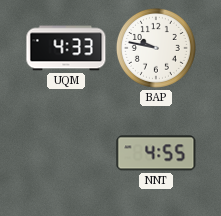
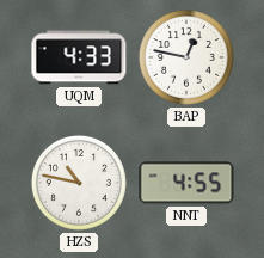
BAP: 9:47 -> 12:47 (186, 57)
HZS: none -> 10:47 (79, 183)
